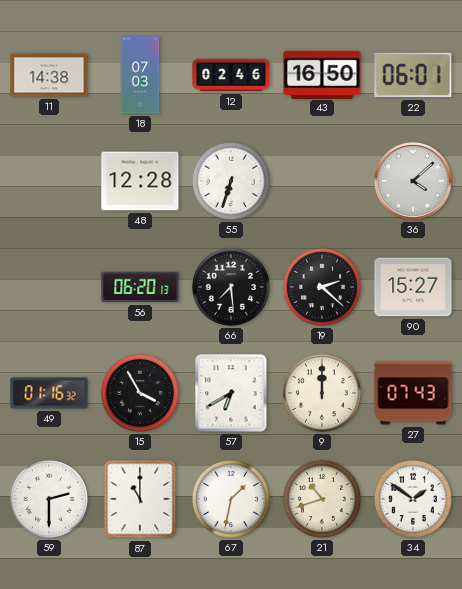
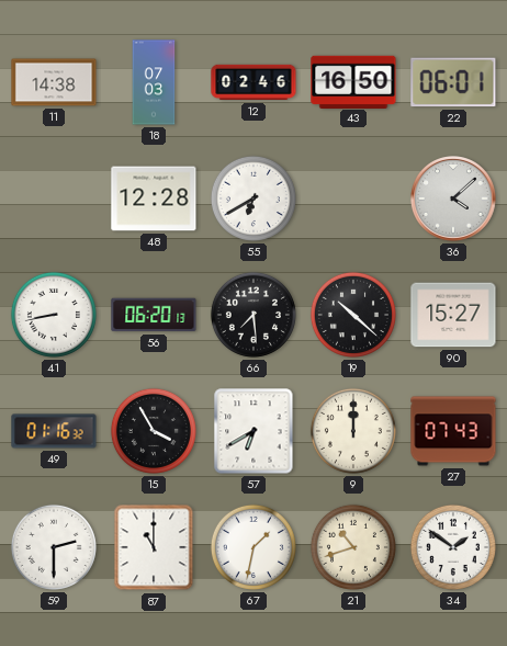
55: 6:33 -> 6:40 (253, 199)
41: none -> 8:43 (54, 315)
19: 2:22 -> 10:22 (353, 315)
